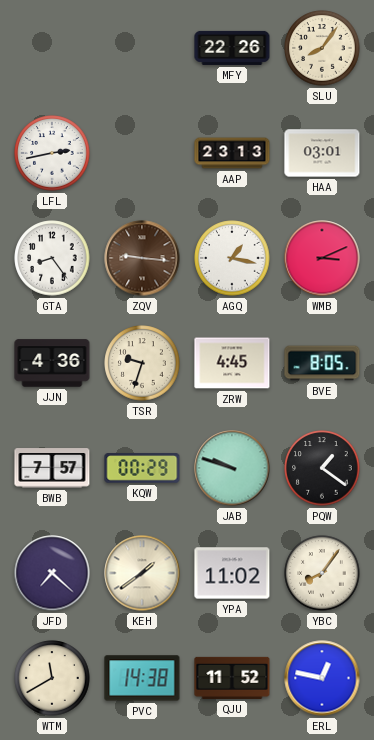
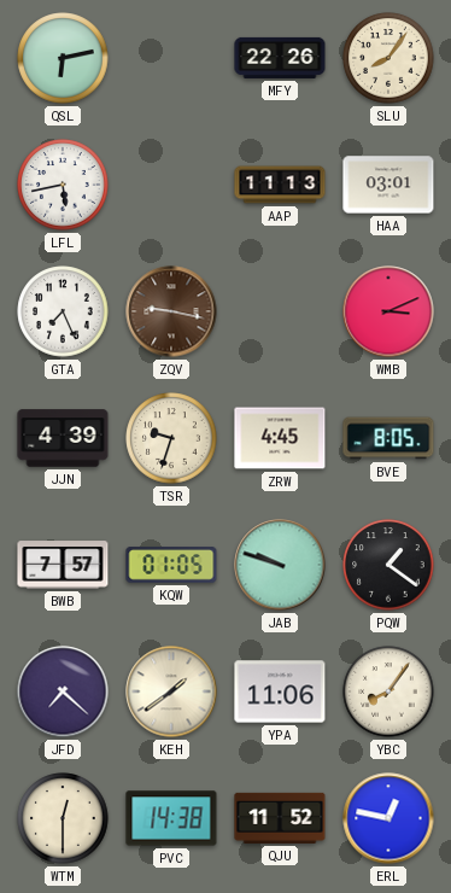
QSL: none -> 6:13 (63, 58)
LFL: 2:43 -> 5:43 (63, 185)
AAP: 23:13 -> 11:13 (280, 185)
GTA: 8:24 -> 7:26 (63, 311)
ZQV: 9:16 -> 9:17 (171, 311)
AGQ: 1:17 -> none (232, 258)
JJN: 4:36 -> 4:39 (63, 438)
KQW: 00:29 -> 01:05 (171, 565)
YPA: 11:02 -> 11:06 (280, 691)
WTM: 11:40 -> 12:30 (63, 818)
